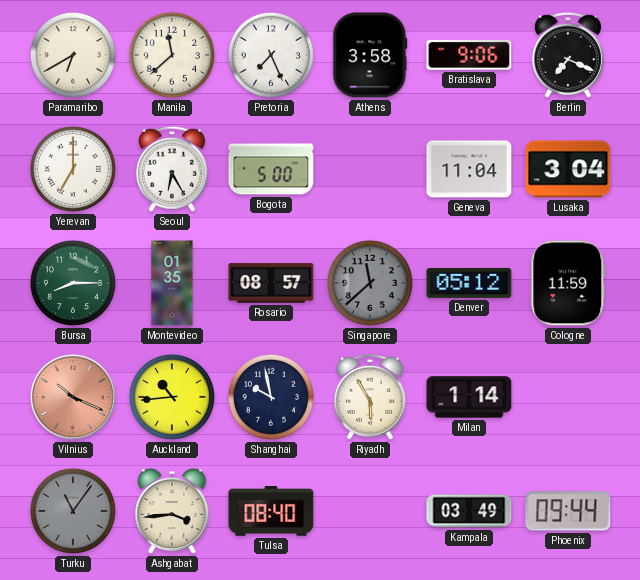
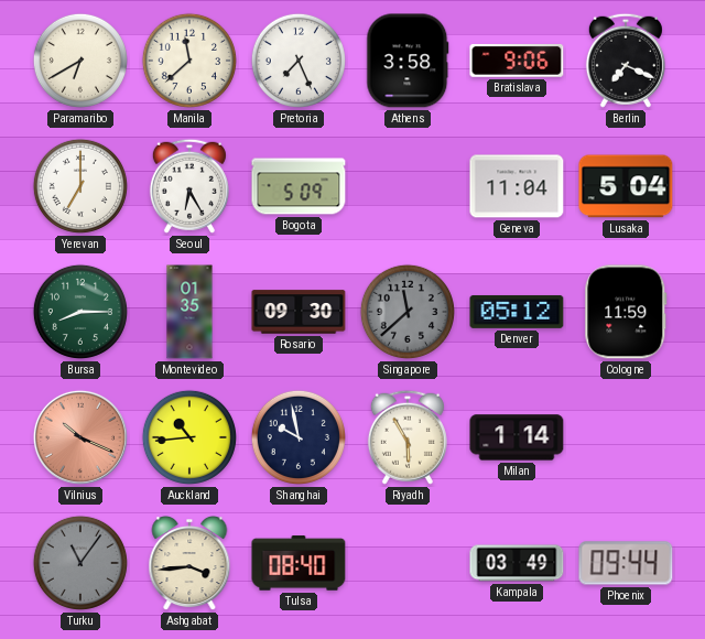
Bogota: 5:00 -> 5:09 (299, 186)
Lusaka: 3:04 -> 5:04 (626, 186)
Rosario: 08:57 -> 09:30 (299, 312)
